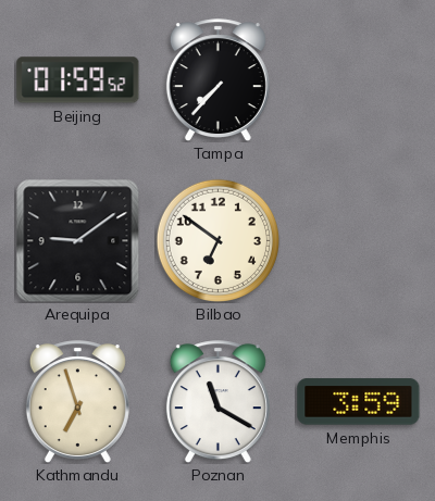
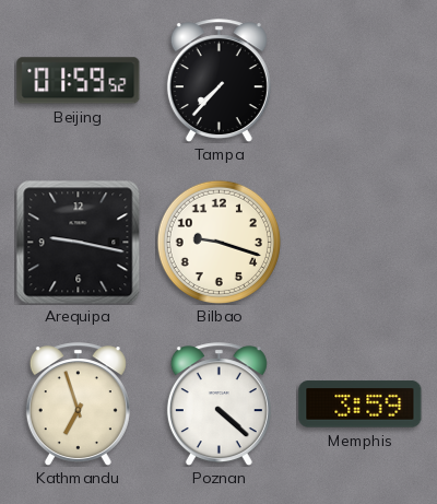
Arequipa: 9:09 -> 9:17 (78, 242)
Bilbao: 6:51 -> 9:18 (218, 242)
Poznan: 11:20 -> 4:22 (218, 405)
